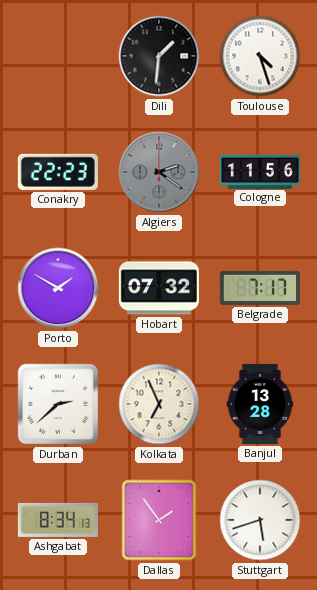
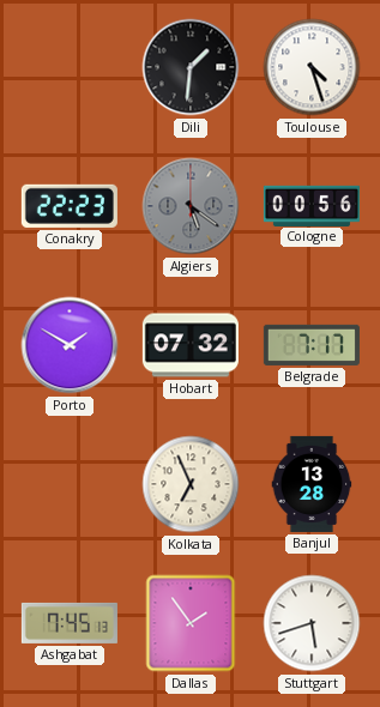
Algiers: 2:21 -> 5:21 (191, 206)
Cologne: 11:56 -> 00:56 (312, 205)
Durban: 2:38 -> none (58, 404)
Ashgabat: 8:34 -> 7:45 (70, 623)
